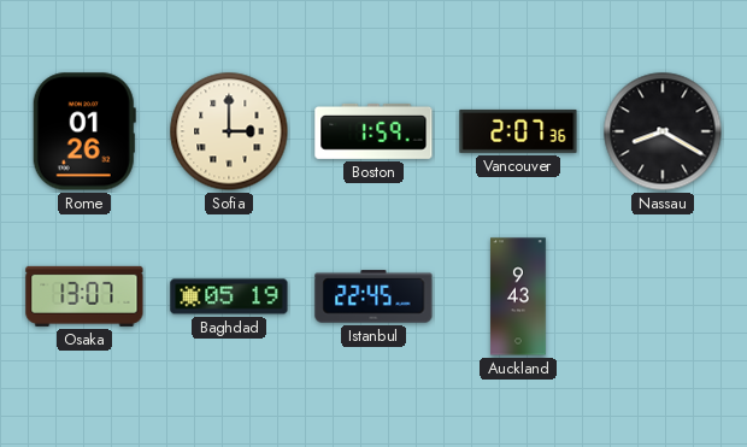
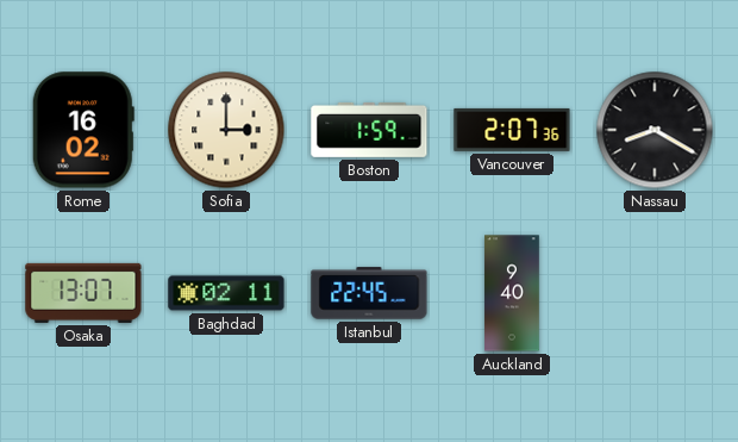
Rome: 01:26 -> 16:02 (83, 130)
Baghdad: 05:19 -> 02:11 (226, 293)
Auckland: 9:43 -> 9:40 (512, 293)
